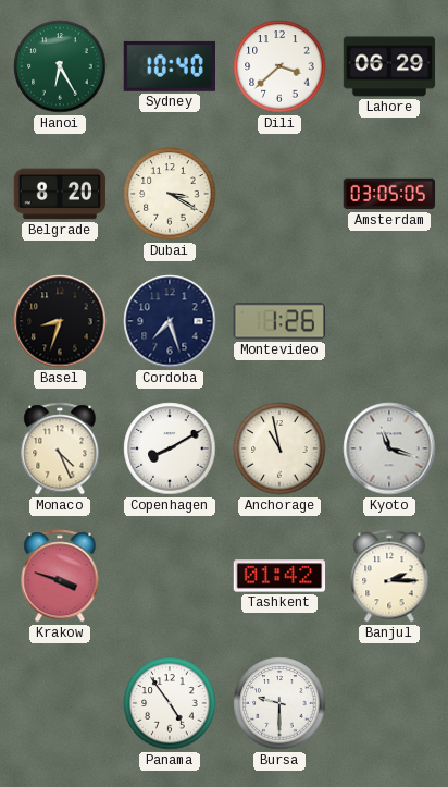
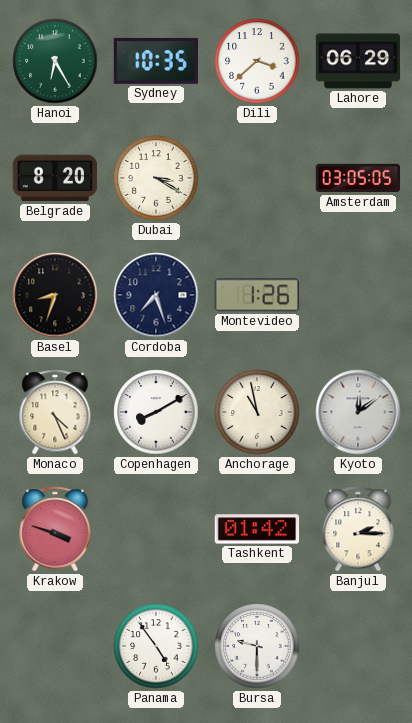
Sydney: 10:40 -> 10:35 (155, 61)
Kyoto: 11:18 -> 12:09 (358, 412)
